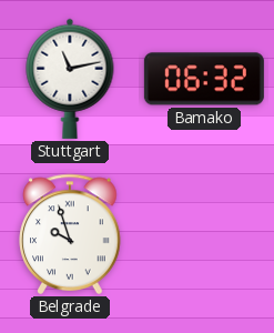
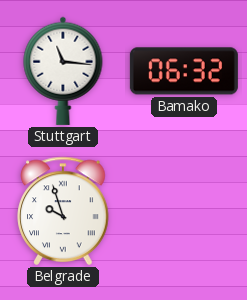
Stuttgart: 11:13 -> 11:16 (63, 71)
